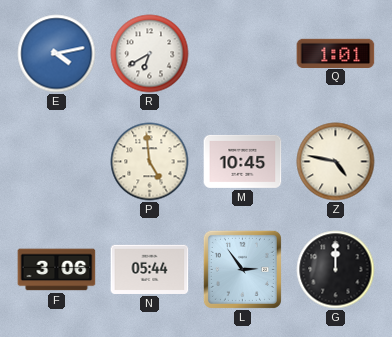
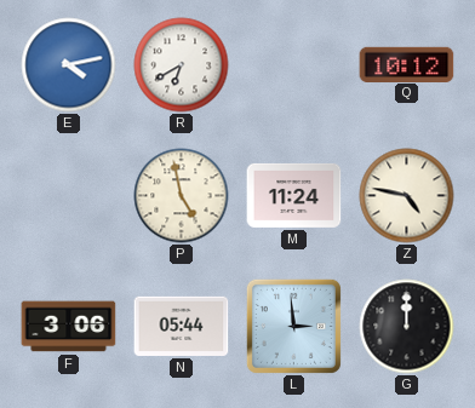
Q: 1:01 -> 10:12 (407, 64)
P: 4:59 -> 4:58 (182, 196)
M: 10:45 -> 11:24 (294, 195)
L: 2:54 -> 2:59 (293, 326)
